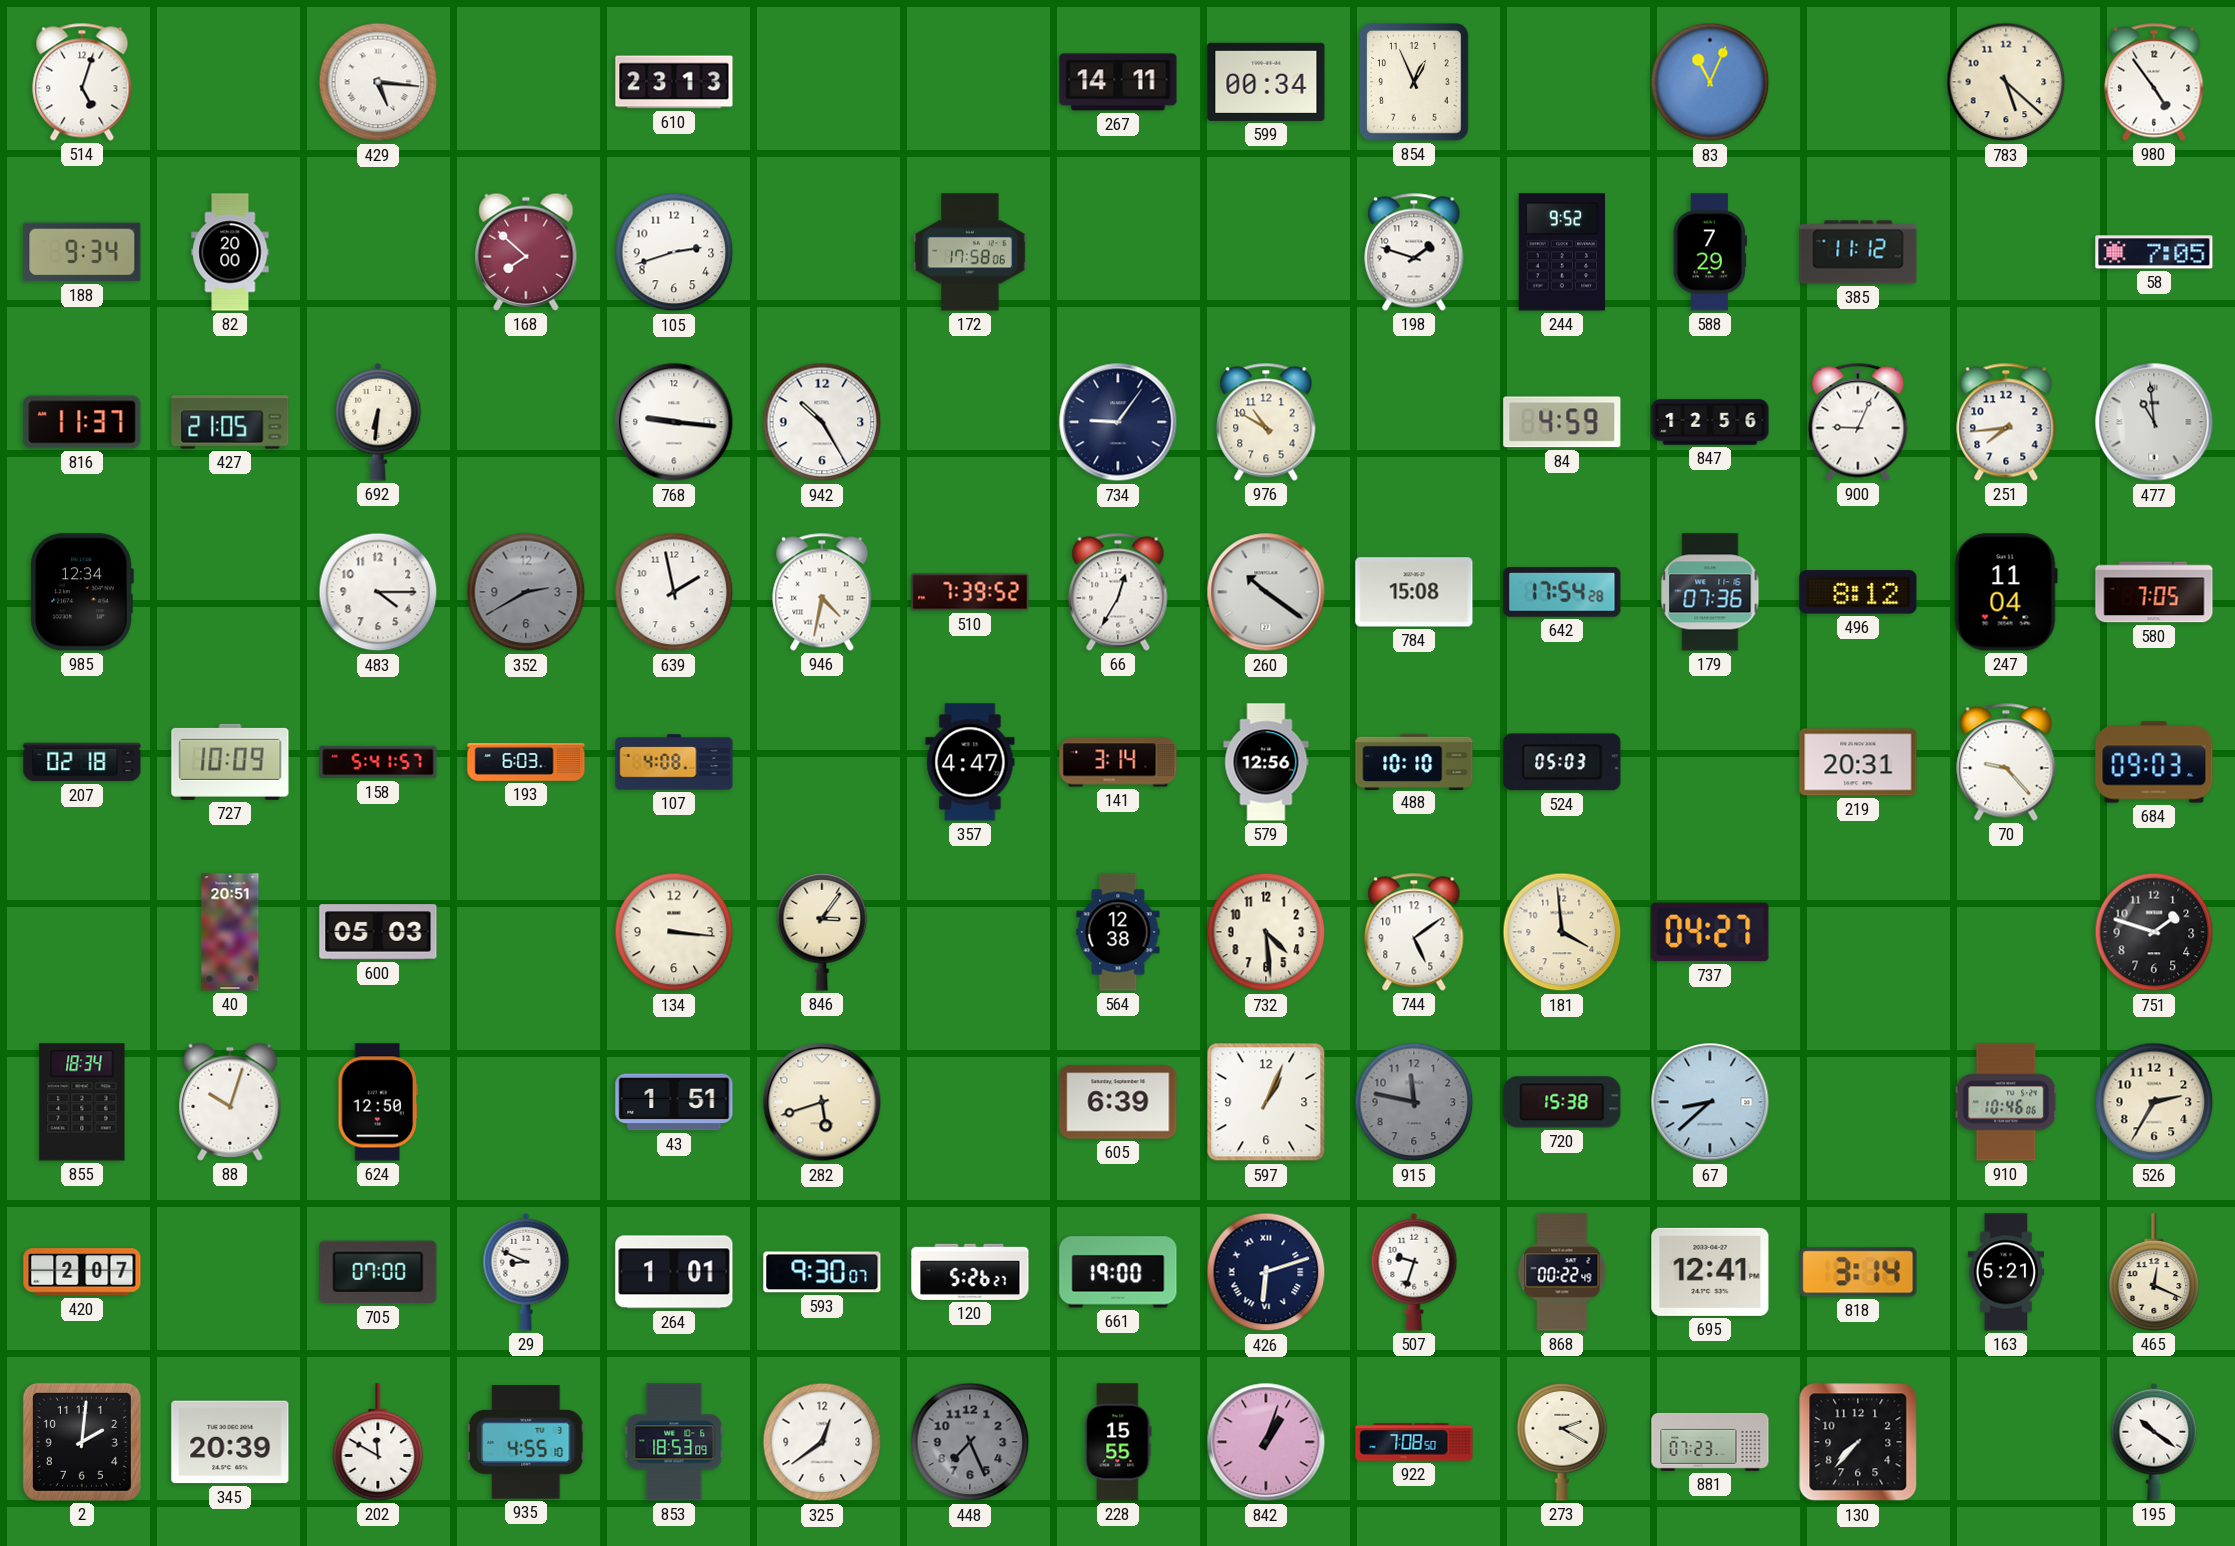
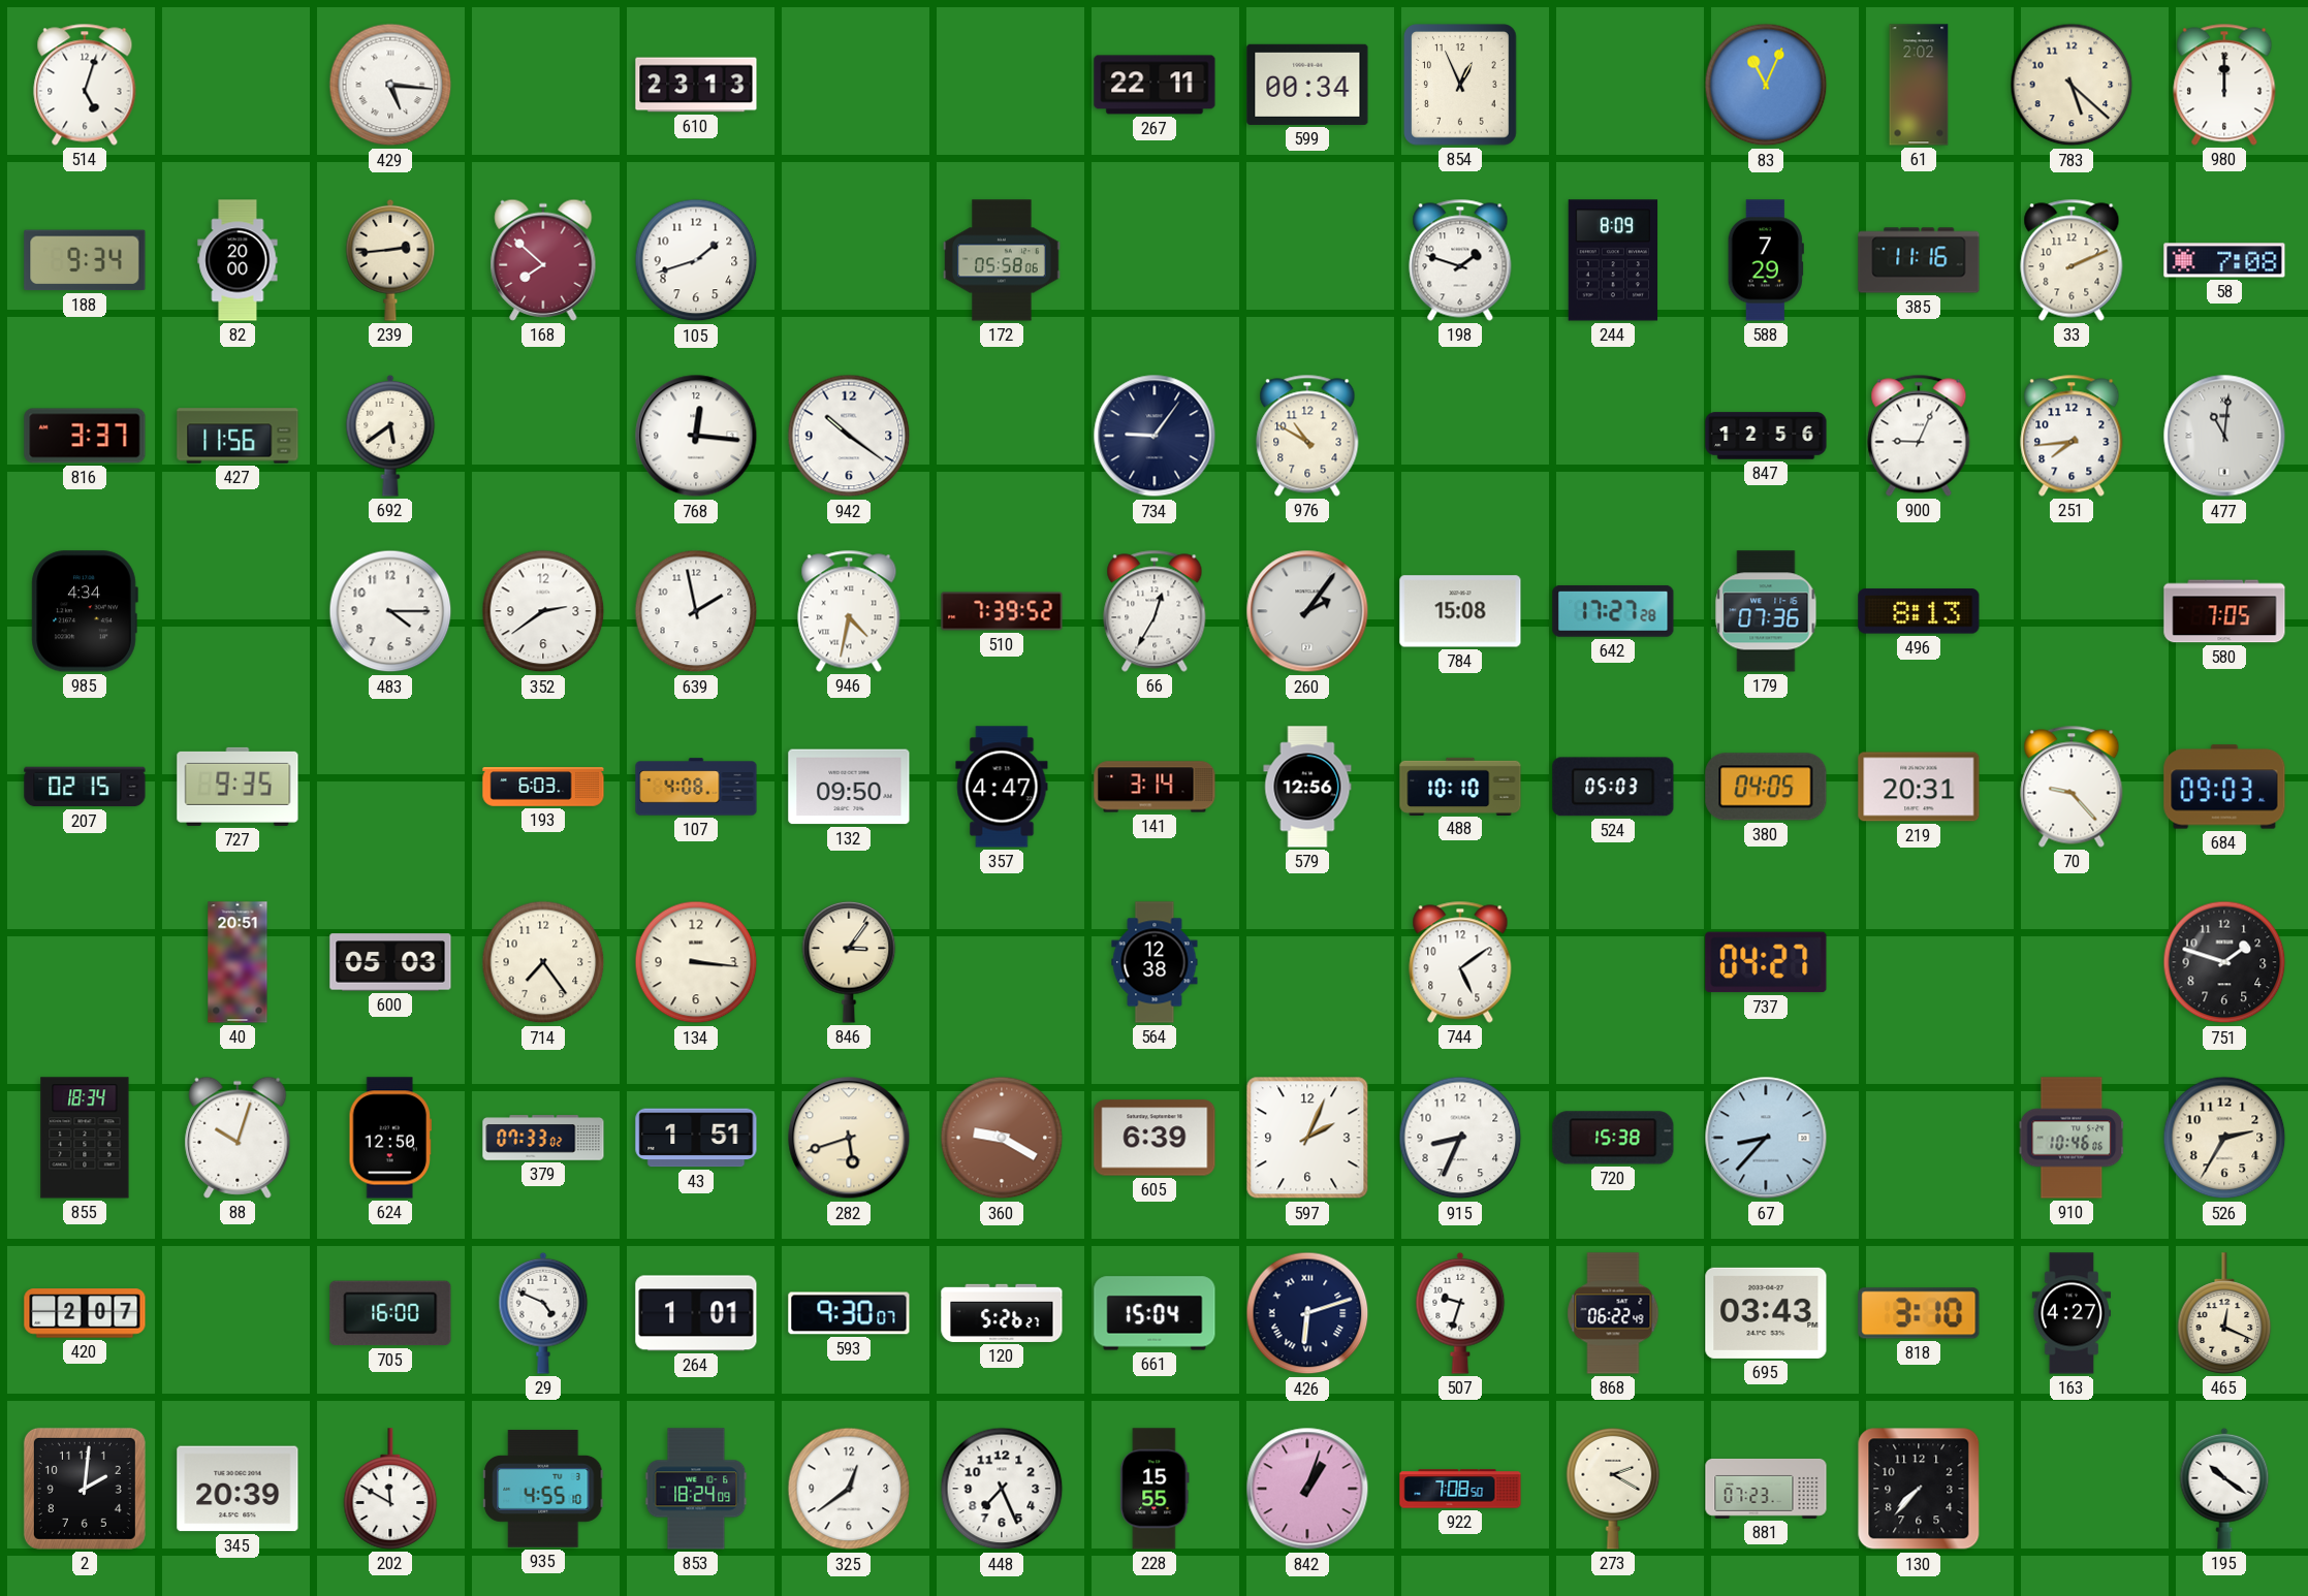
267: 14:11 -> 22:11 (1155, 85)
61: none -> 2:02 (1919, 85)
980: 4:54 -> 12:00 (2224, 85)
239: none -> 2:44 (390, 260)
105: 2:42 -> 1:42 (696, 260)
172: 17:58 -> 05:58 (1002, 260)
244: 9:52 -> 8:09 (1613, 260)
385: 11:12 -> 11:16 (1919, 260)
33: none -> 2:11 (2072, 260)
58: 7:05 -> 7:08 (2224, 260)
816: 11:37 -> 3:37 (85, 436)
427: 21:05 -> 11:56 (238, 436)
692: 6:31 -> 5:39 (390, 436)
768: 9:16 -> 12:16 (696, 436)
942: 10:25 -> 10:21 (849, 436)
84: 4:59 -> none (1562, 422)
477: 10:59 -> 11:01 (2224, 436)
985: 12:34 -> 4:34 (85, 611)
352: 2:40 -> 2:39 (543, 611)
352 dial: grey -> white (543, 611)
260: 10:21 -> 2:06 (1307, 611)
642: 17:54 -> 17:27 (1613, 611)
496: 8:12 -> 8:13 (1919, 611)
247: 11:04 -> none (2006, 592)
207: 02:18 -> 02:15 (85, 787)
727: 10:09 -> 9:35 (238, 787)
158: 5:41 -> none (378, 762)
132: none -> 09:50 (849, 787)
380: none -> 04:05 (1766, 787)
714: none -> 7:24 (543, 962)
732: 4:29 -> none (1266, 932)
181: 3:59 -> none (1562, 932)
379: none -> 07:33 (543, 1138)
360: none -> 9:20 (1002, 1138)
597: 1:04 -> 2:04 (1307, 1138)
915: 11:47 -> 8:34 (1460, 1138)
915 dial: grey -> white (1460, 1138)
67: 8:38 -> 8:37 (1766, 1138)
705: 07:00 -> 16:00 (390, 1313)
29: 8:49 -> 4:49 (543, 1313)
661: 19:00 -> 15:04 (1155, 1313)
868: 00:22 -> 06:22 (1613, 1313)
695: 12:41 -> 03:43 (1766, 1313)
818: 3:14 -> 3:10 (1919, 1313)
163: 5:21 -> 4:27 (2072, 1313)
853: 18:53 -> 18:24 (696, 1489)
448 dial: grey -> white (1002, 1489)
